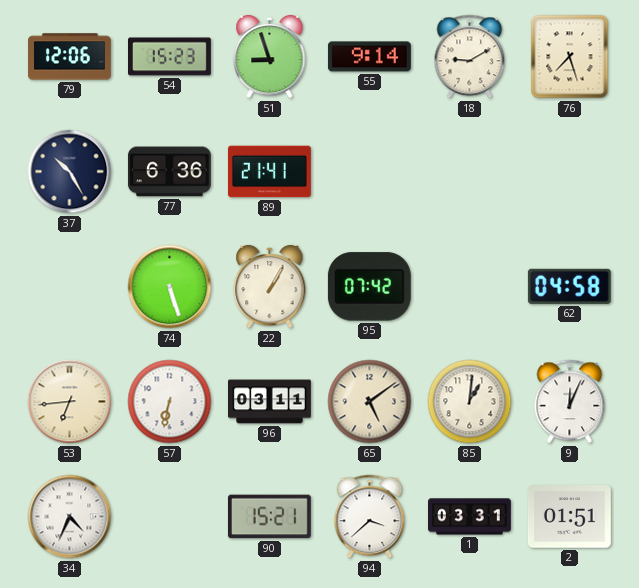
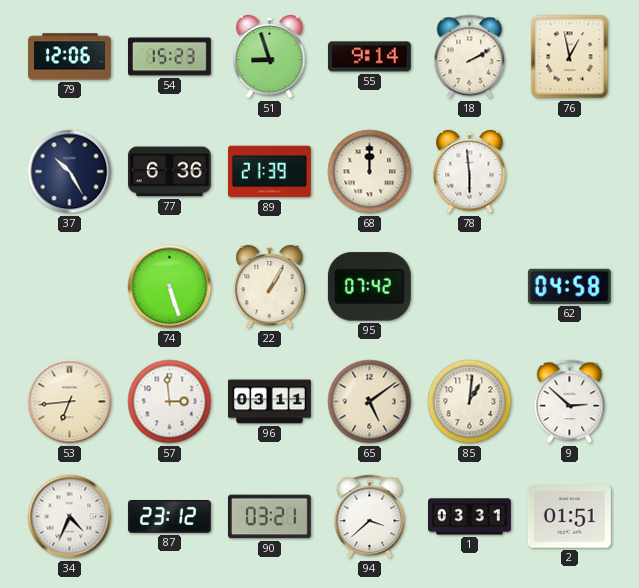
18: 9:10 -> 2:10 (470, 57)
76: 7:27 -> 12:58 (570, 57)
89: 21:41 -> 21:39 (269, 172)
68: none -> 12:00 (370, 172)
78: none -> 5:59 (470, 172)
57: 6:32 -> 2:59 (170, 402)
9: 12:04 -> 2:52 (570, 402)
87: none -> 23:12 (169, 517)
90: 15:21 -> 03:21 (269, 517)
